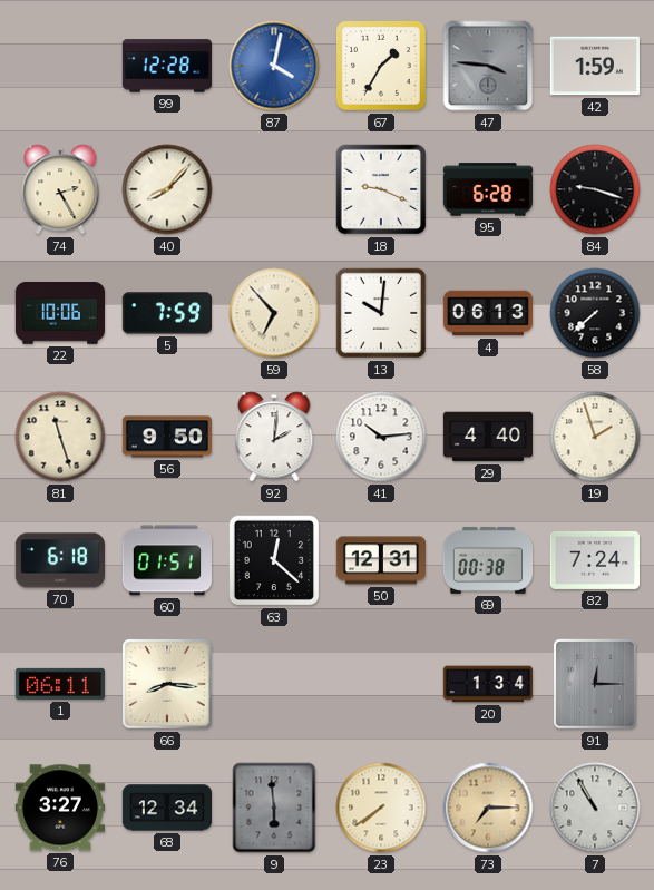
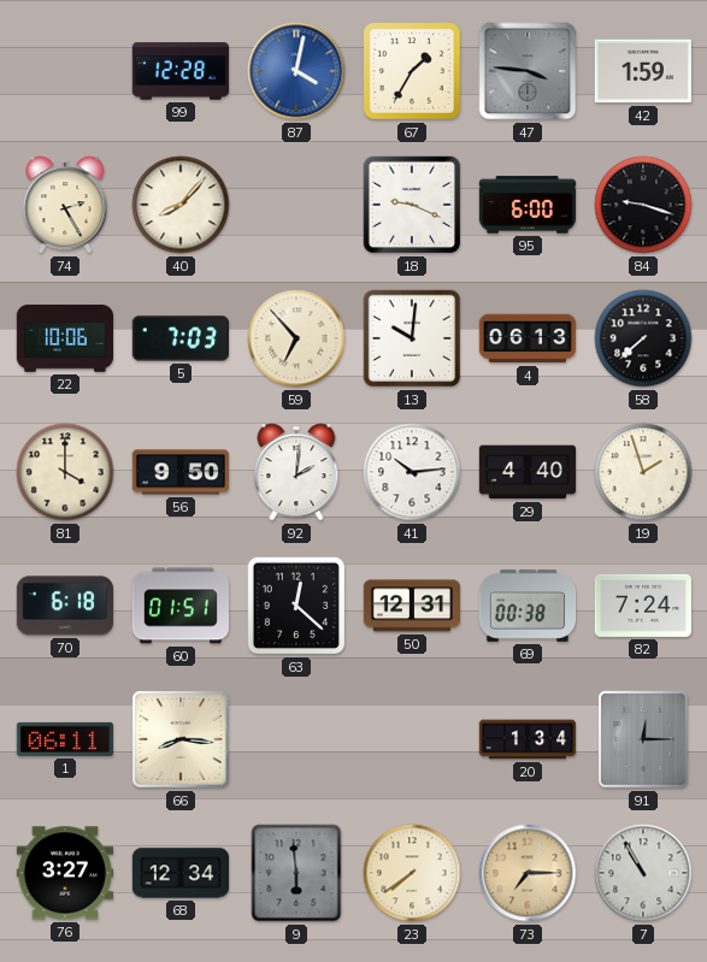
95: 6:28 -> 6:00 (528, 205)
5: 7:59 -> 7:03 (179, 338)
81: 11:27 -> 4:00 (65, 472)
